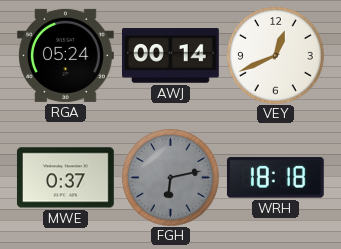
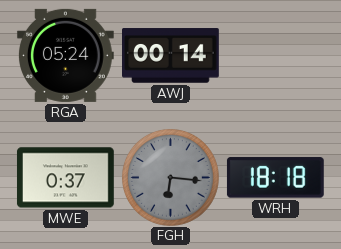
VEY: 12:41 -> none (275, 55)
FGH: 6:13 -> 6:16 (170, 177)
